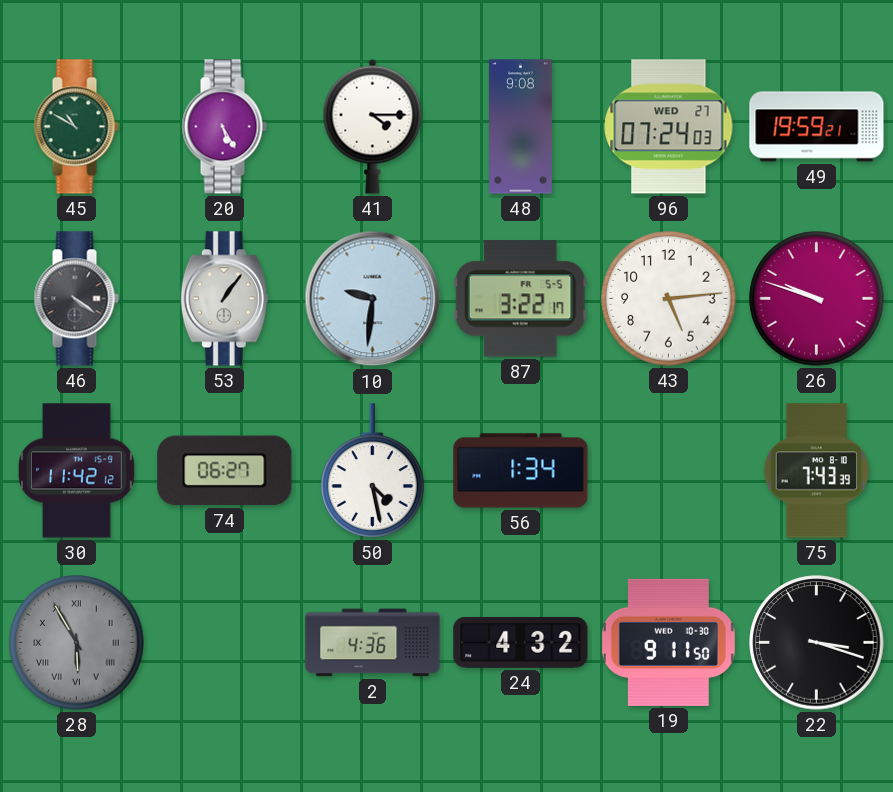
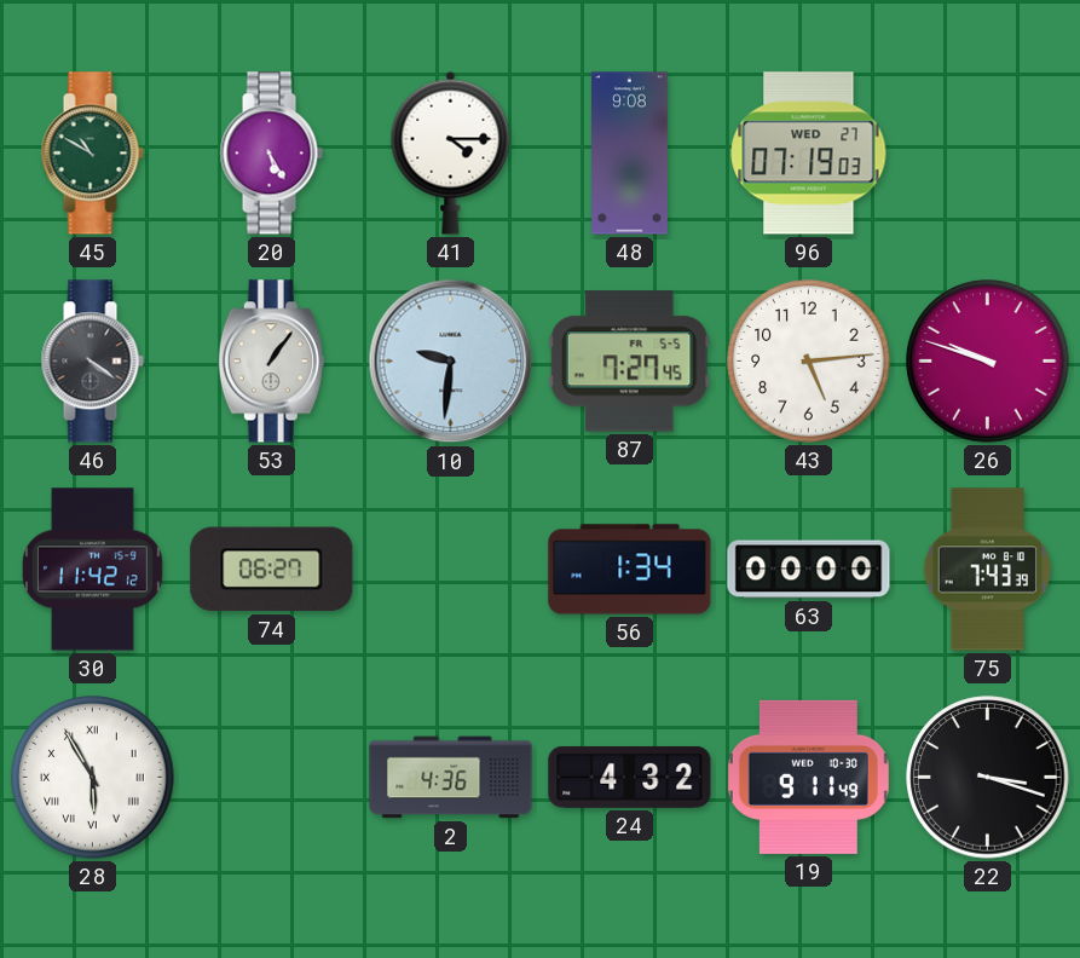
96: 07:24 -> 07:19 (809, 154)
49: 19:59 -> none (817, 127)
87: 3:22 -> 7:27 (629, 362)
50: 4:28 -> none (373, 471)
63: none -> 00:00 (809, 570)
28 dial: grey -> white (93, 778)
19: 9:11:50 -> 9:11:49 (808, 777)
